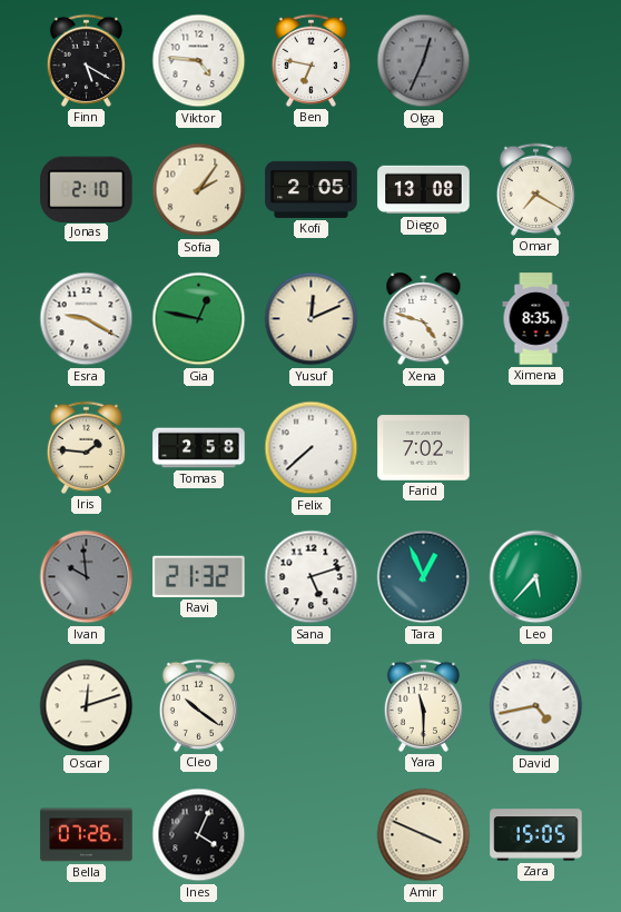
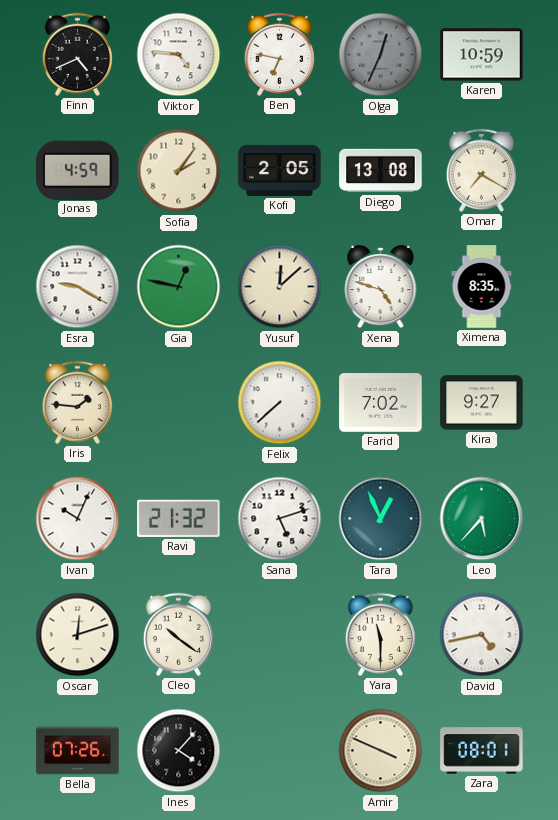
Finn: 5:20 -> 4:41 (77, 54)
Karen: none -> 10:59 (482, 55)
Jonas: 2:10 -> 4:59 (78, 170)
Yusuf: 12:11 -> 12:08 (280, 287)
Tomas: 2:58 -> none (199, 448)
Kira: none -> 9:27 (482, 403)
Ivan: 9:59 -> 10:04 (78, 519)
Ivan dial: grey -> white (78, 519)
Ines: 4:04 -> 4:07 (179, 751)
Zara: 15:05 -> 08:01 (482, 751)
